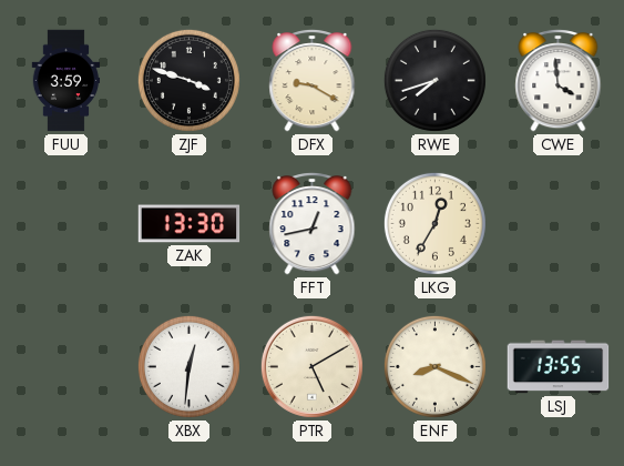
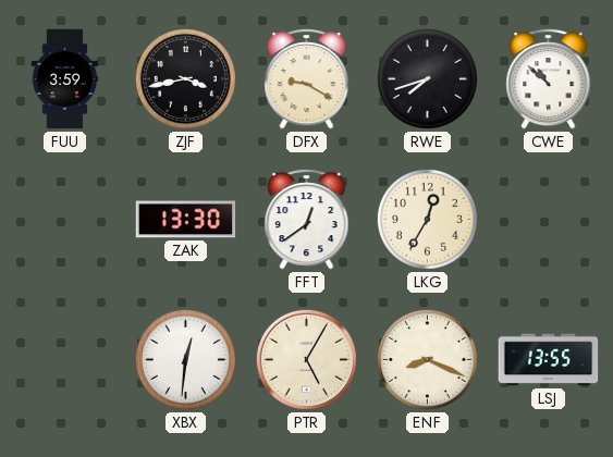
ZJF: 3:48 -> 3:43 (185, 78)
CWE: 3:59 -> 10:52 (549, 79)
FFT: 12:43 -> 12:39 (307, 220)
PTR: 5:10 -> 5:05 (306, 359)
